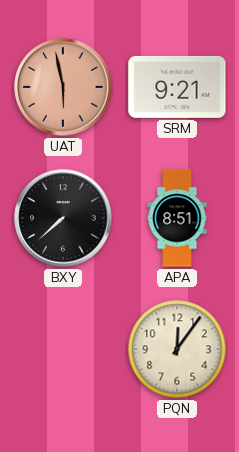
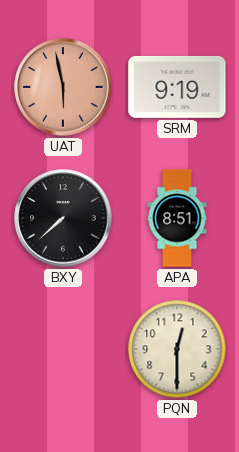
SRM: 9:21 -> 9:19 (177, 87)
PQN: 12:06 -> 12:30 (177, 349)
